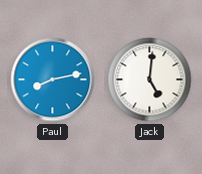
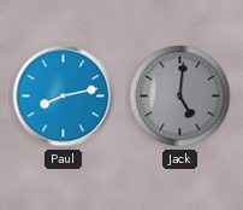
Jack dial: white -> grey (180, 97)
